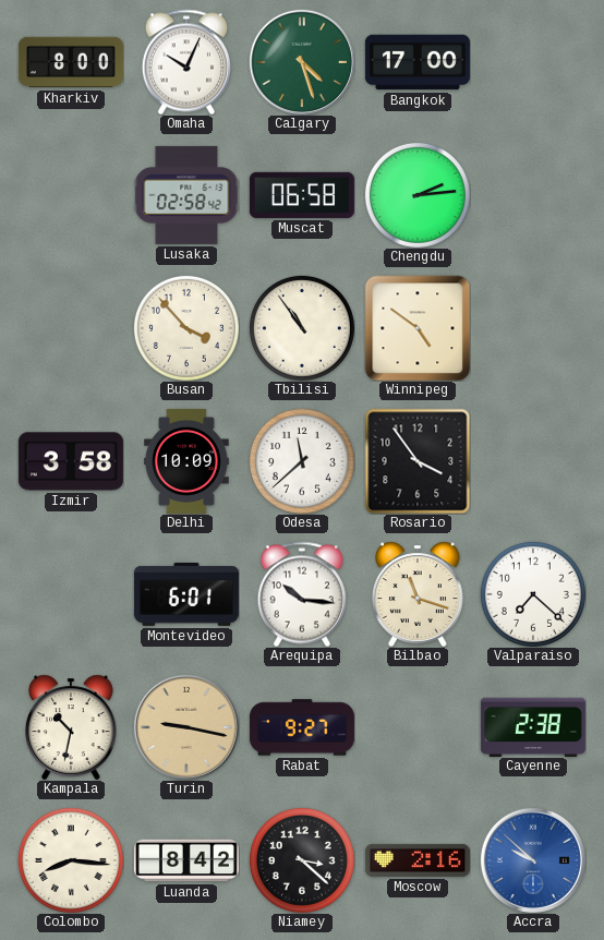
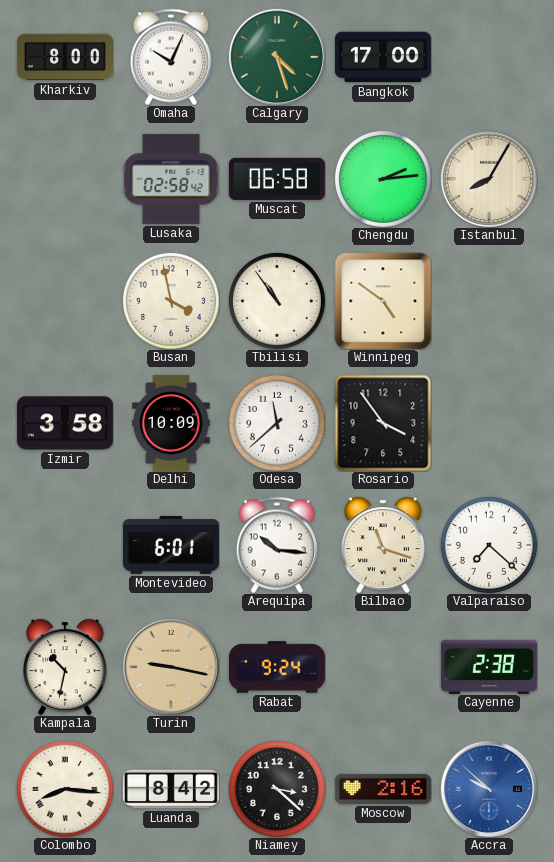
Istanbul: none -> 8:05 (489, 179)
Busan: 3:53 -> 3:58 (171, 301)
Rabat: 9:27 -> 9:24 (277, 667)
